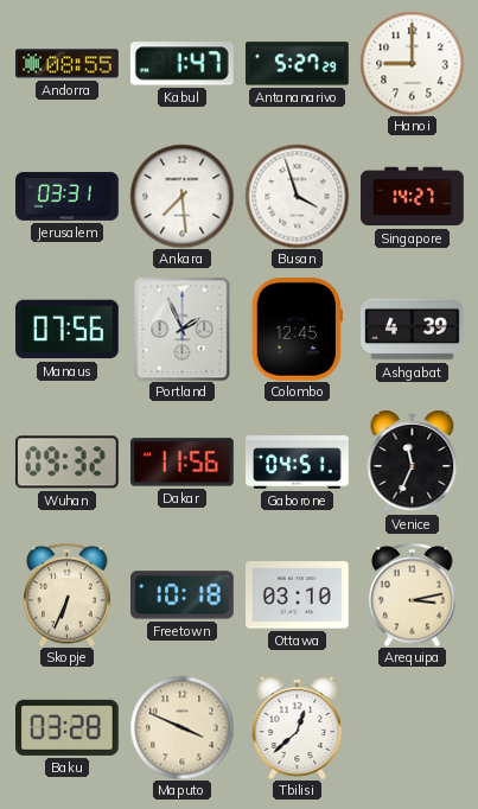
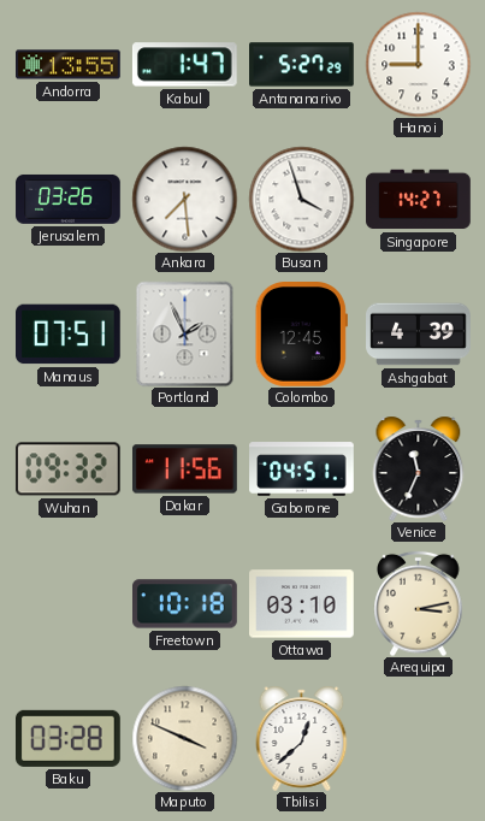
Andorra: 08:55 -> 13:55 (69, 65)
Jerusalem: 03:31 -> 03:26 (69, 199)
Manaus: 07:56 -> 07:51 (69, 335)
Skopje: 6:34 -> none (68, 594)
